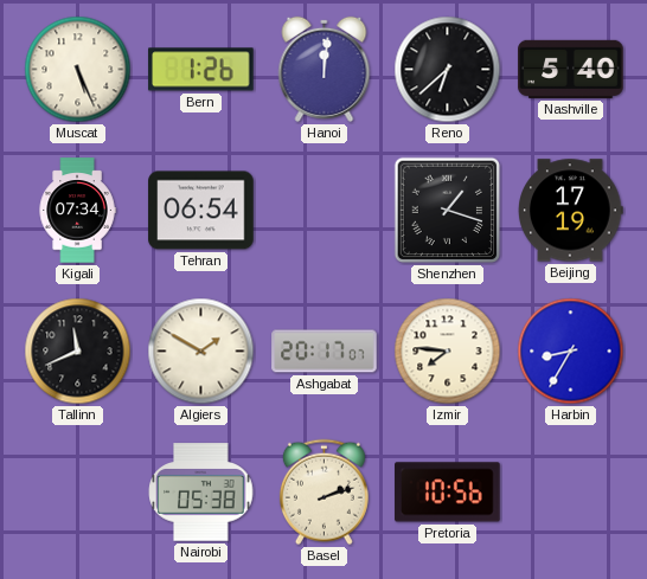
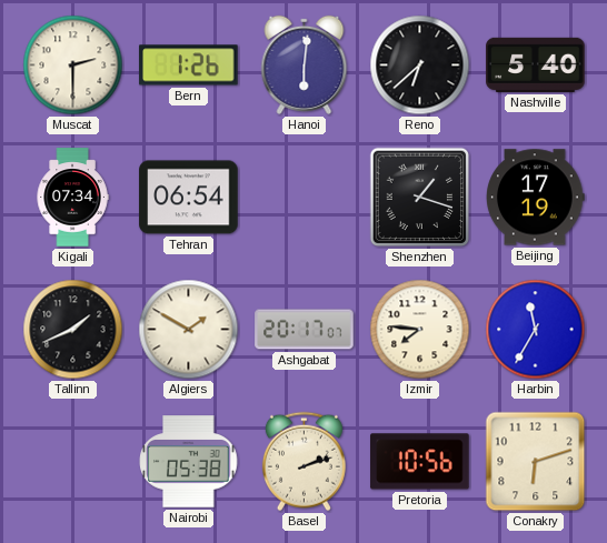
Muscat: 5:26 -> 2:30 (73, 66)
Hanoi: 12:01 -> 6:01 (305, 64)
Tallinn: 11:41 -> 1:41 (73, 330)
Harbin: 8:35 -> 11:35 (536, 330)
Conakry: none -> 6:12 (536, 462)
